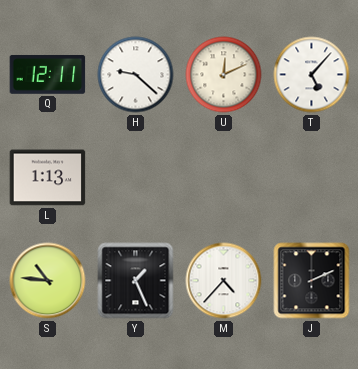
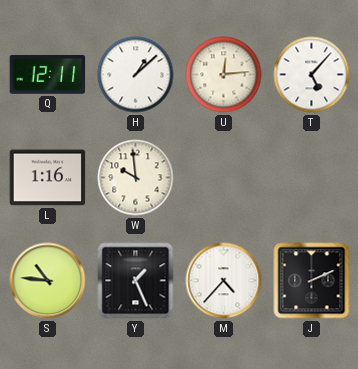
H: 9:22 -> 1:08 (136, 75)
U: 12:11 -> 12:14 (224, 75)
L: 1:13 -> 1:16 (48, 178)
W: none -> 9:59 (136, 178)
